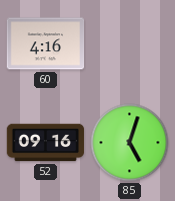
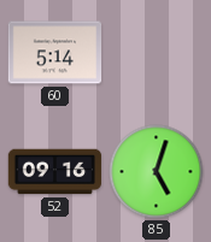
60: 4:16 -> 5:14 (55, 53)
